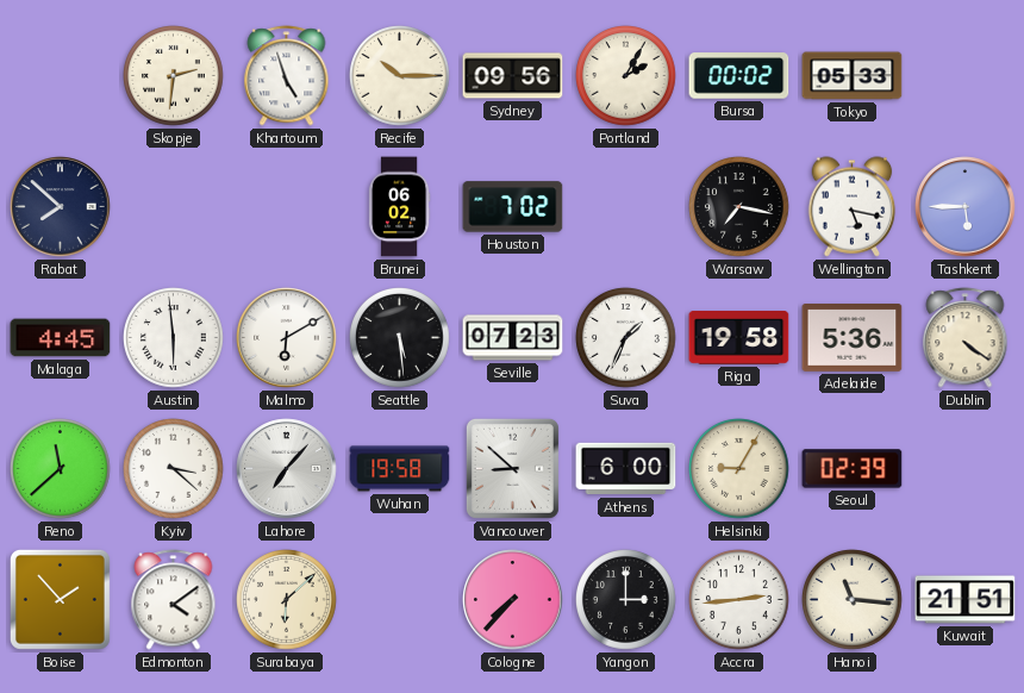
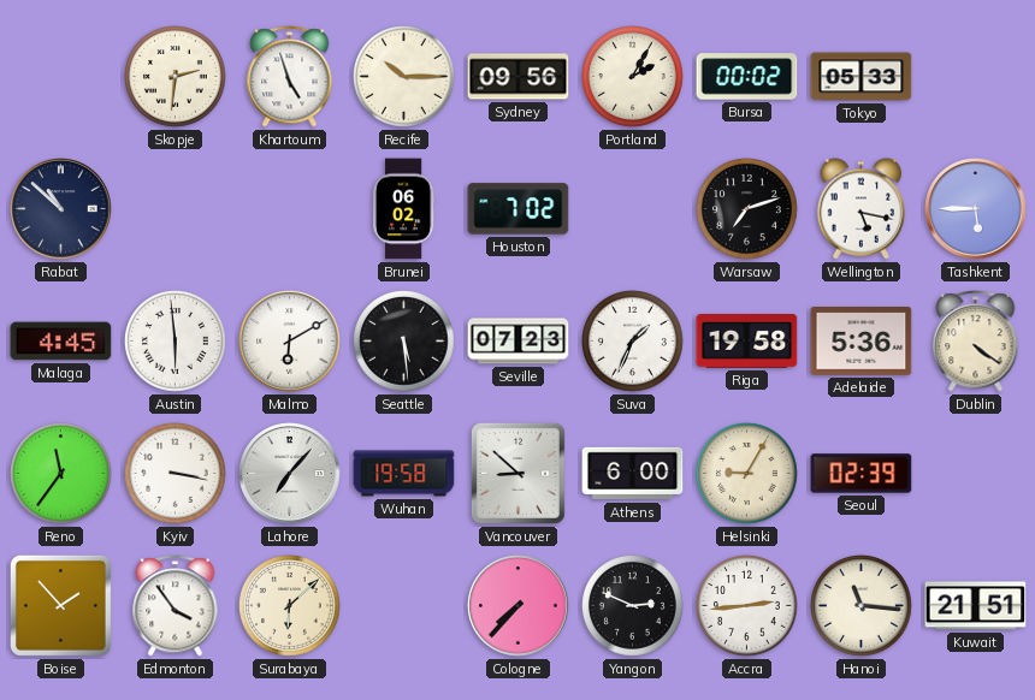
Rabat: 7:52 -> 10:52 (61, 209)
Warsaw: 7:17 -> 7:12 (747, 209)
Reno: 11:38 -> 11:36 (61, 474)
Kyiv: 3:22 -> 3:17 (176, 474)
Edmonton: 4:09 -> 3:54 (176, 606)
Yangon: 3:00 -> 2:49 (633, 606)
